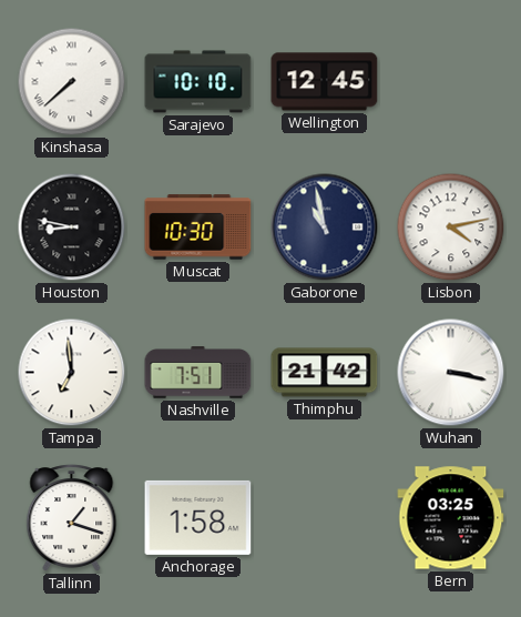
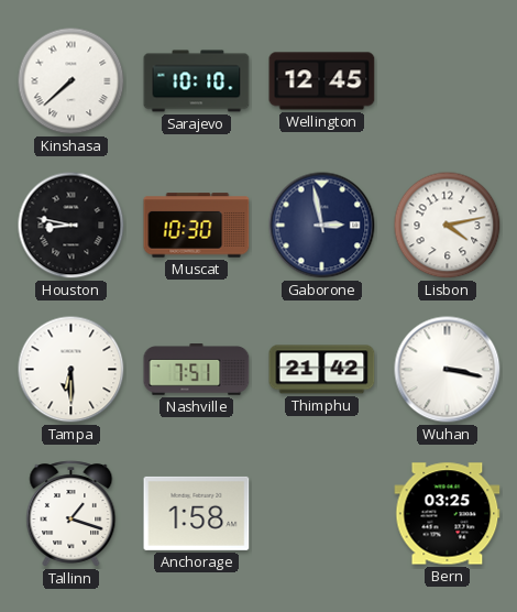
Gaborone: 10:58 -> 2:58 (322, 226)
Tampa: 6:59 -> 6:30 (71, 370)
